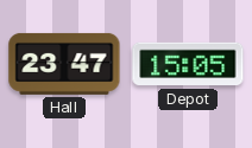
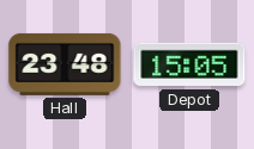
Hall: 23:47 -> 23:48 (65, 64)
